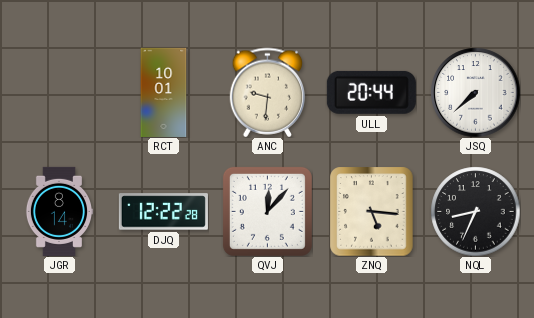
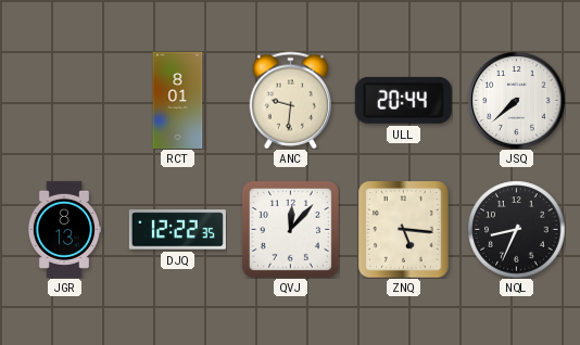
RCT: 10:01 -> 8:01 (178, 100)
JGR: 8:14 -> 8:13 (64, 229)
DJQ: 12:22:28 -> 12:22:35 (177, 230)
